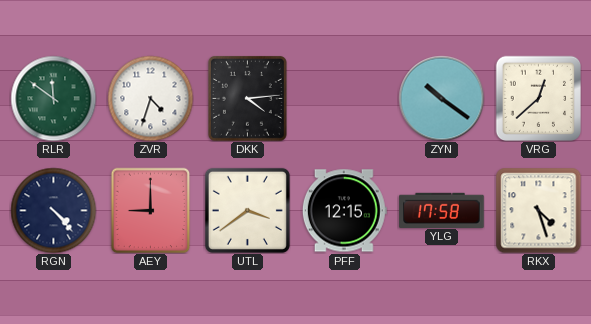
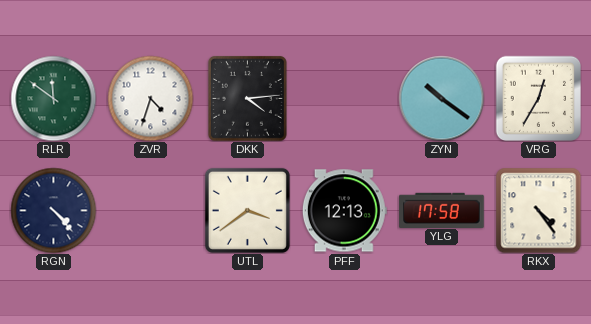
VRG: 12:38 -> 12:35 (538, 98)
AEY: 9:00 -> none (151, 210)
PFF: 12:15 -> 12:13 (344, 211)
RKX: 4:27 -> 4:24 (538, 210)
